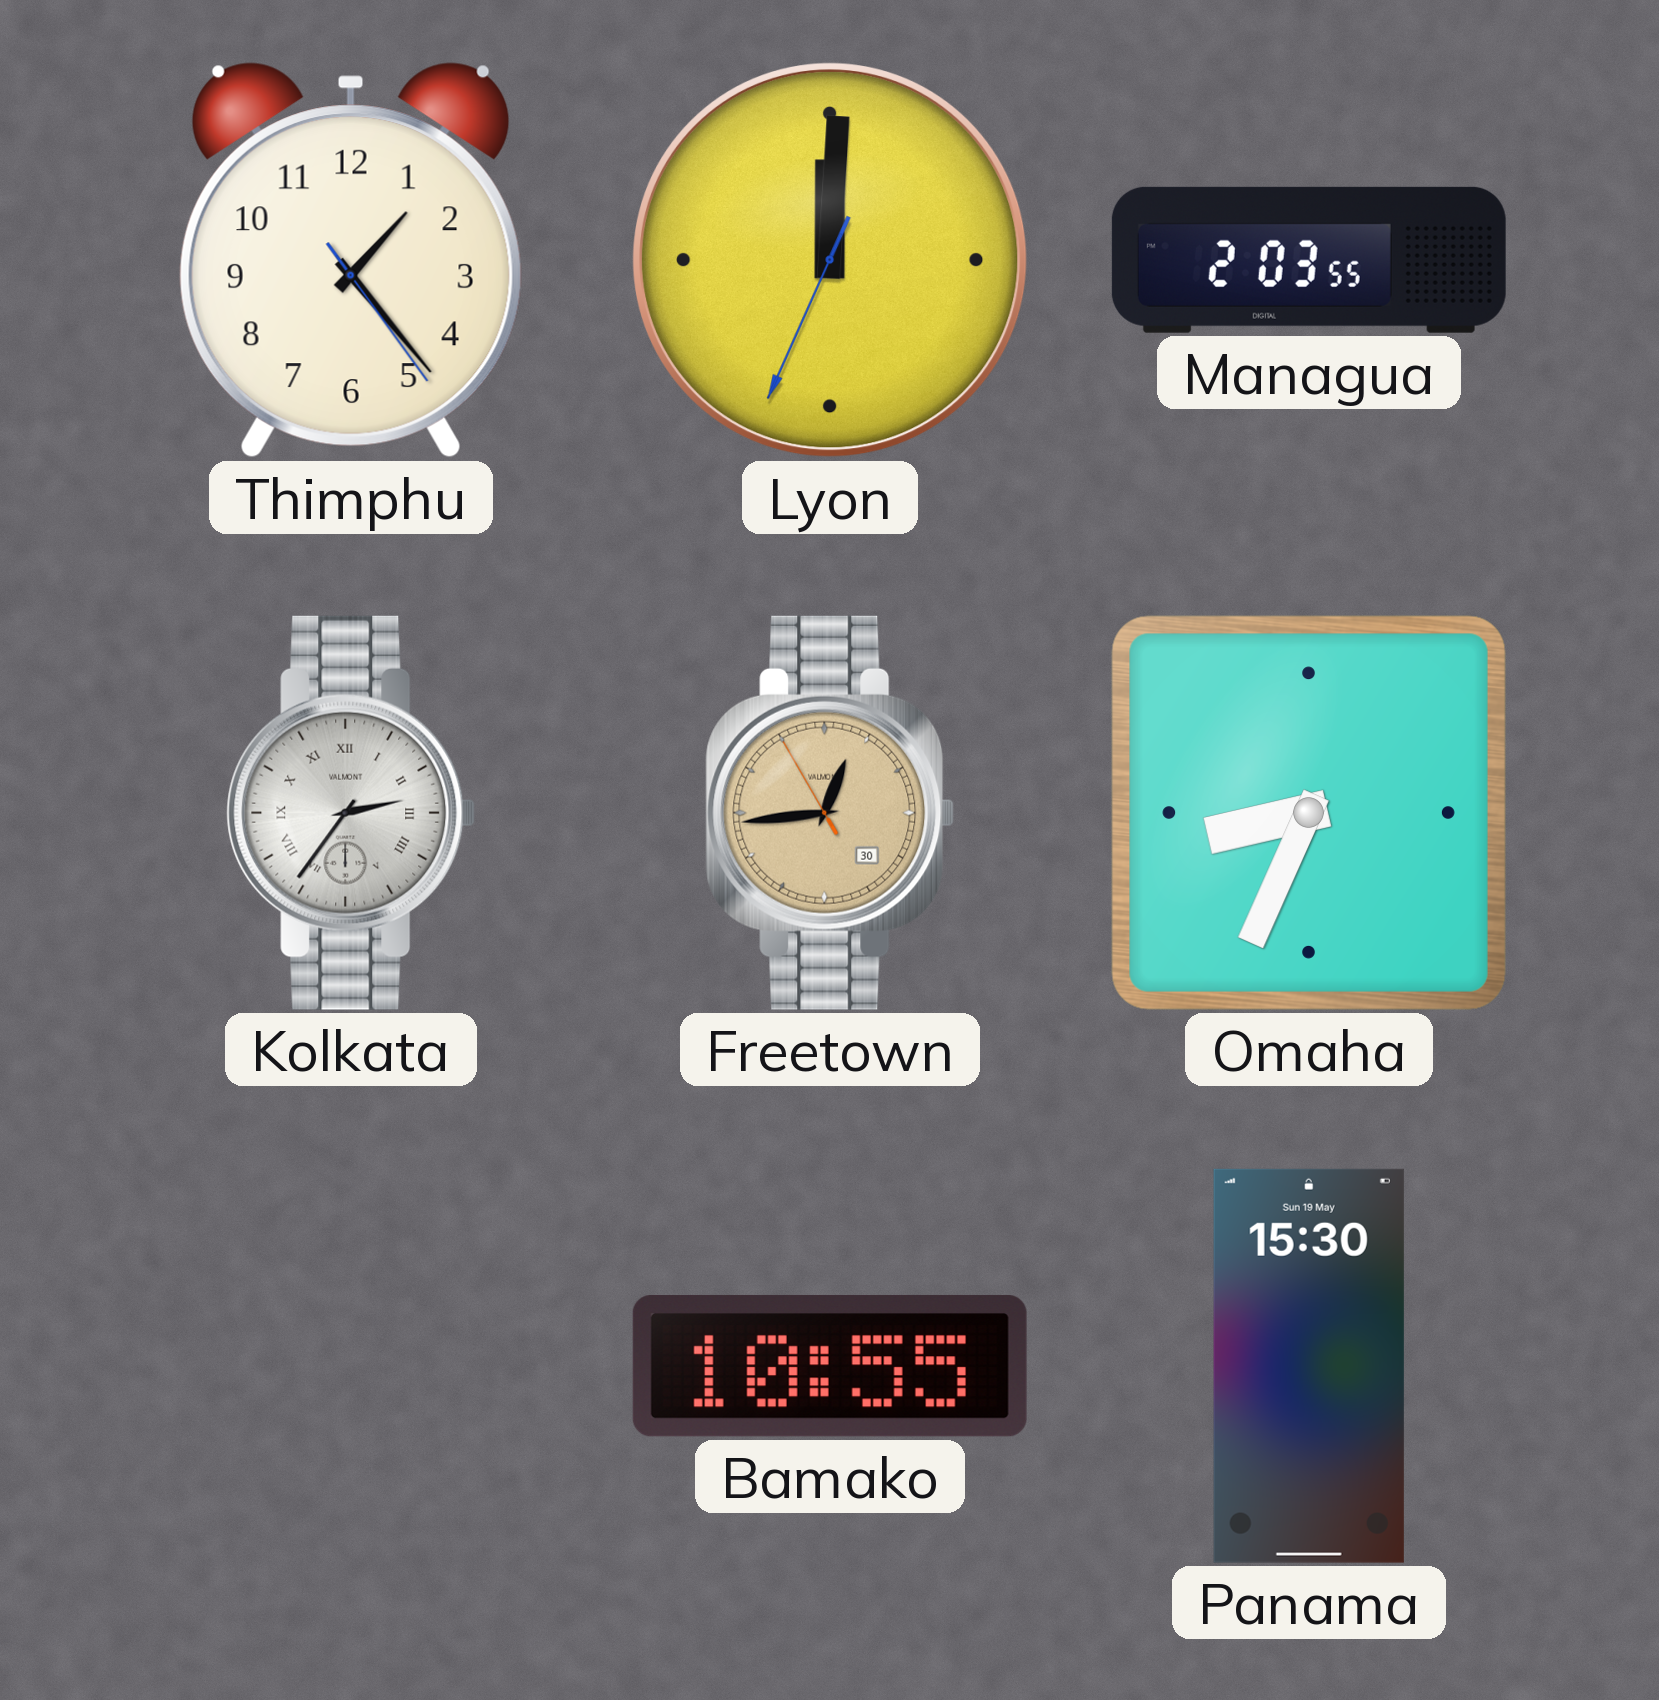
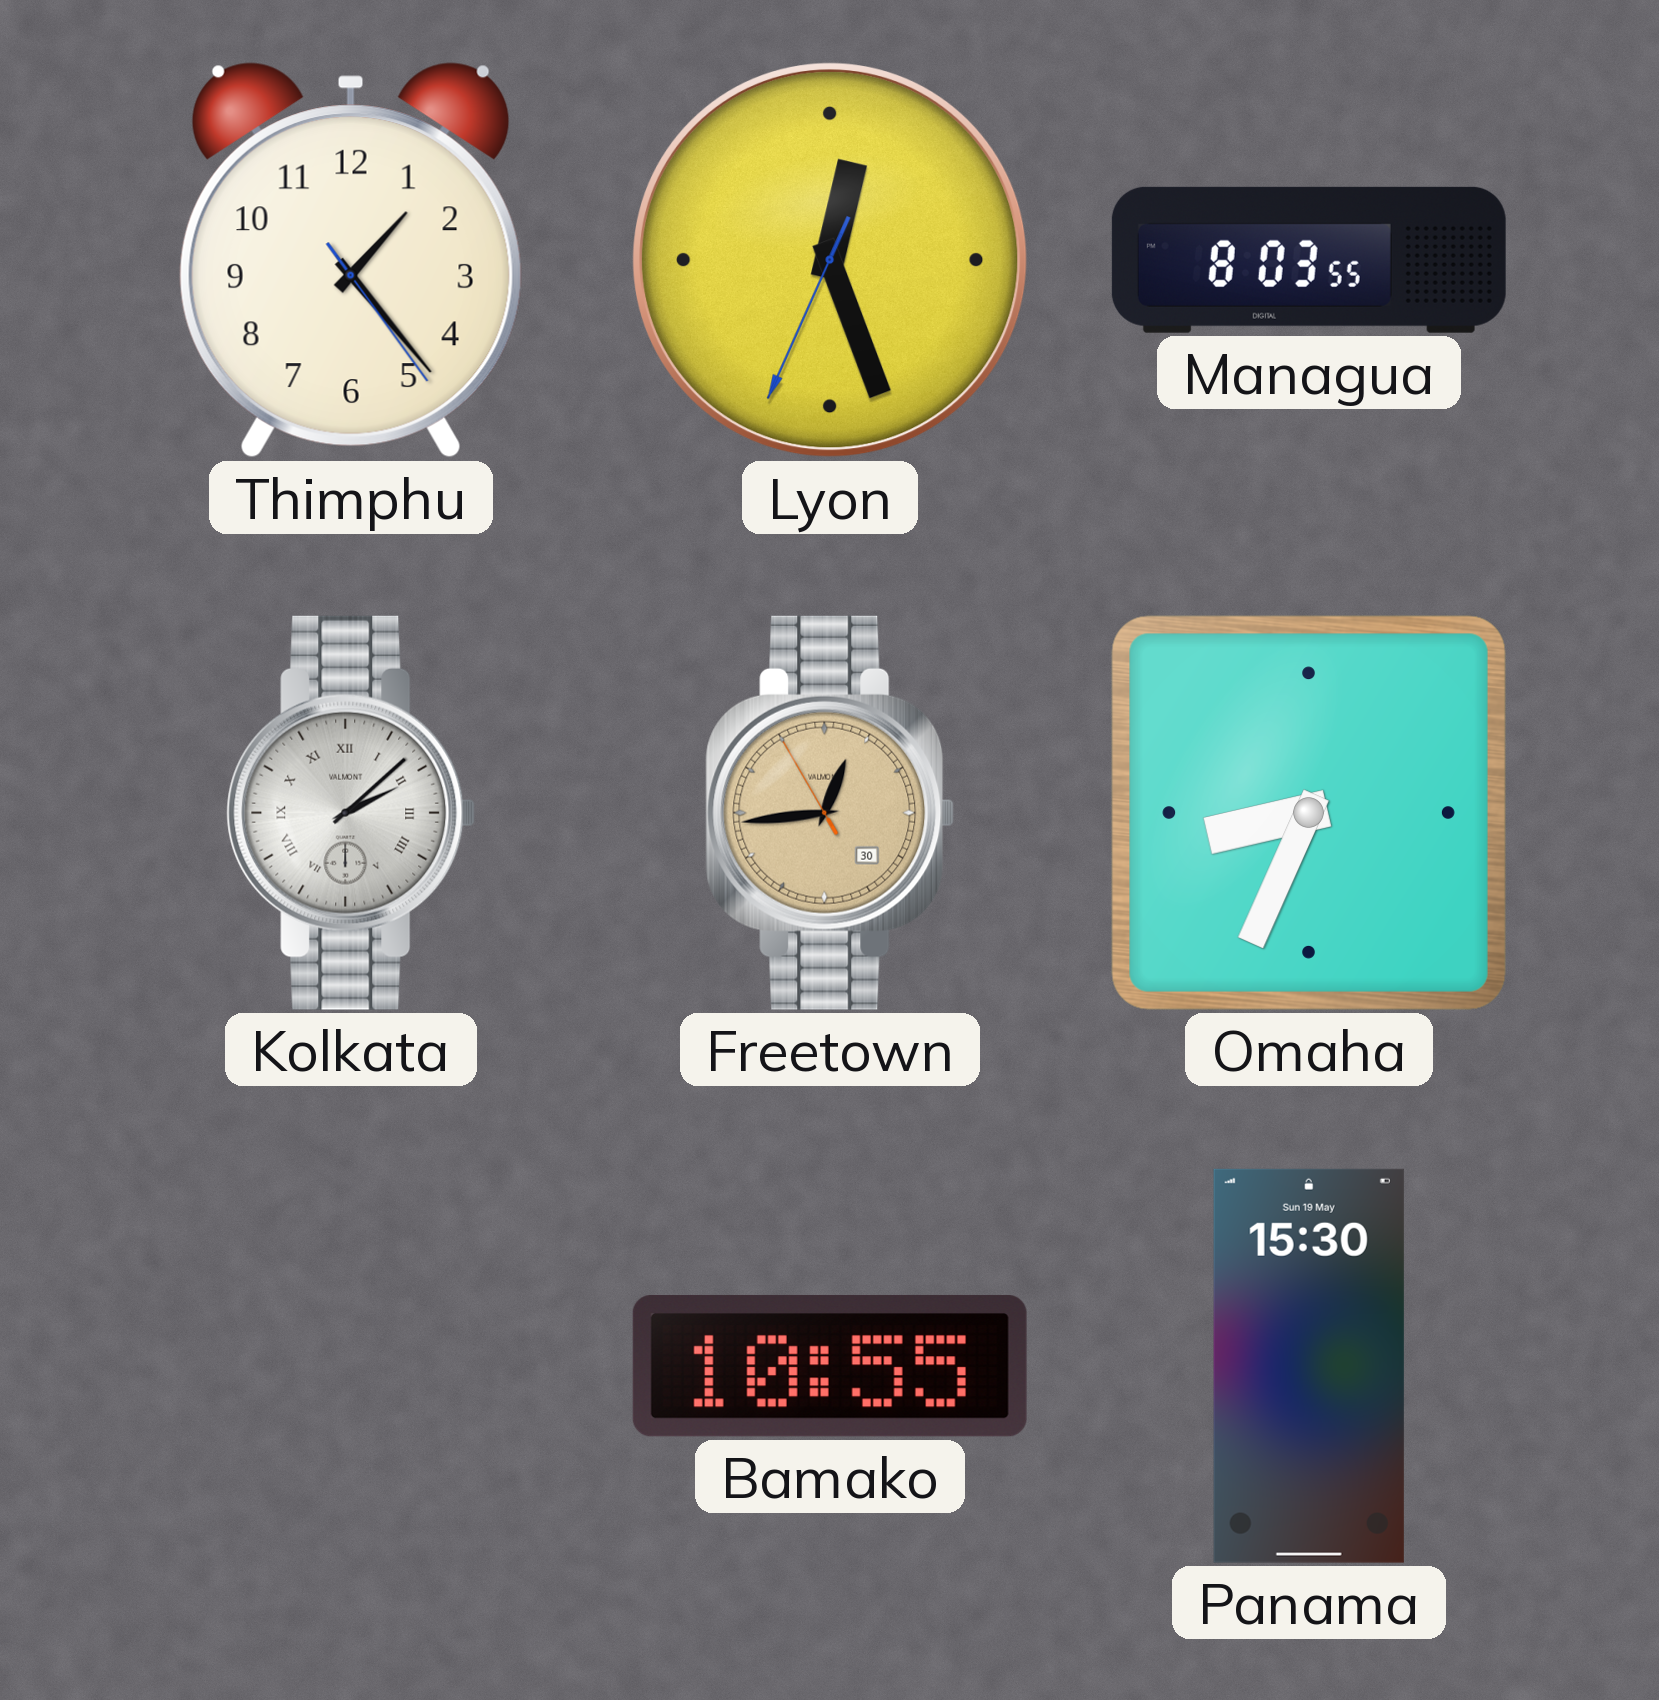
Lyon: 12:00 -> 12:26 (831, 261)
Managua: 2:03 -> 8:03 (1309, 260)
Kolkata: 2:36 -> 2:08 (351, 813)
